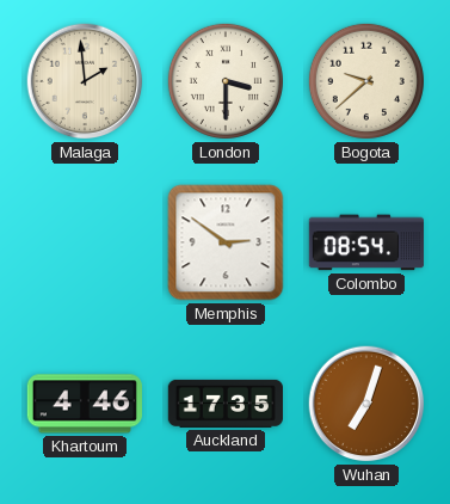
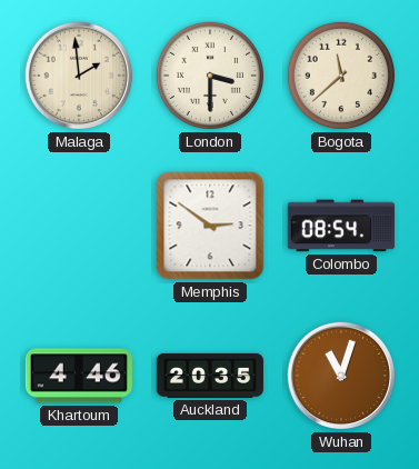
Bogota: 9:38 -> 11:38 (341, 76)
Auckland: 17:35 -> 20:35 (210, 376)
Wuhan: 7:03 -> 11:03 (341, 376)
